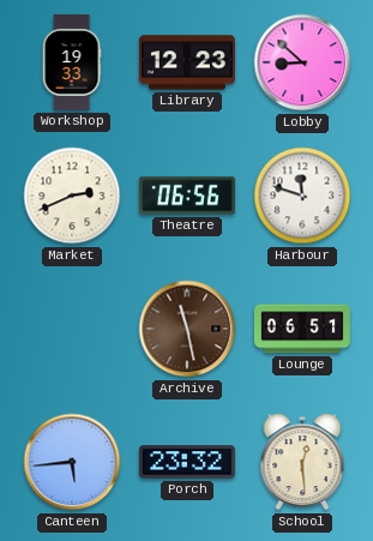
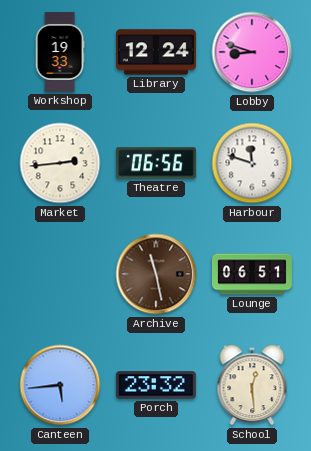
Library: 12:23 -> 12:24 (156, 52)
Lobby: 8:52 -> 8:48 (252, 52)
Market: 2:41 -> 2:44 (60, 163)
